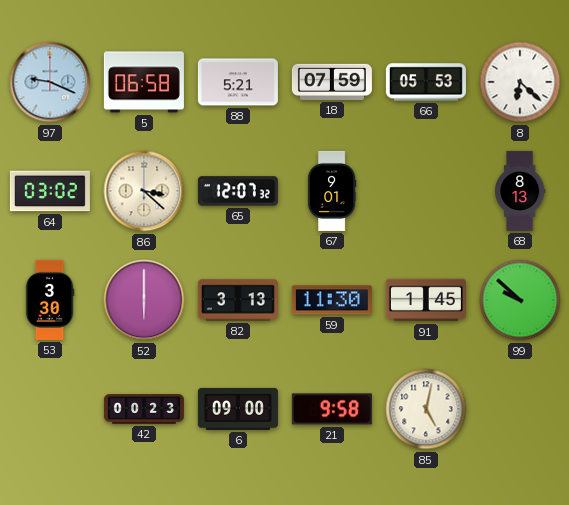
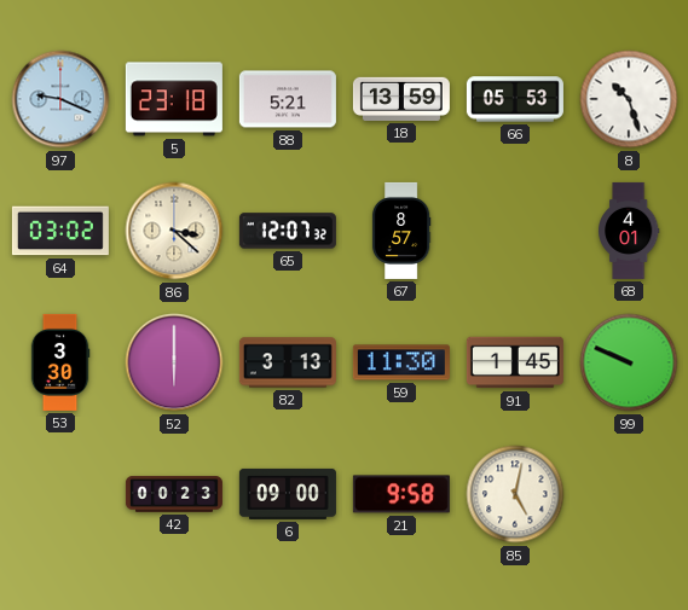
5: 06:58 -> 23:18 (174, 99)
18: 07:59 -> 13:59 (401, 99)
8: 6:22 -> 10:27 (629, 99)
67: 9:01 -> 8:57 (401, 231)
68: 8:13 -> 4:01 (629, 231)
99: 9:52 -> 9:49 (629, 362)
